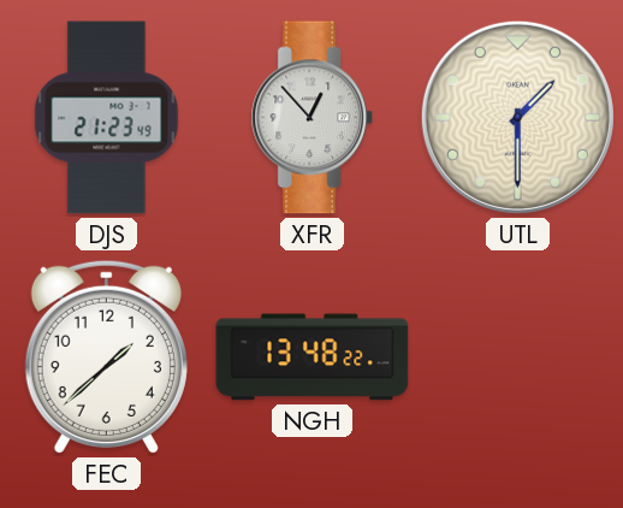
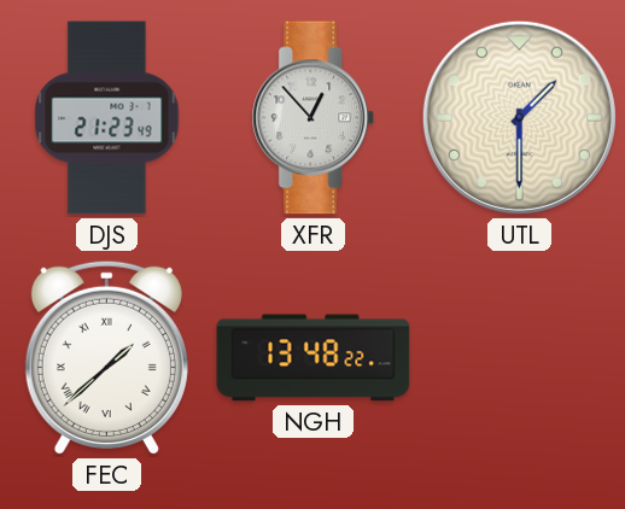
FEC numerals: Arabic -> Roman (106, 357)
